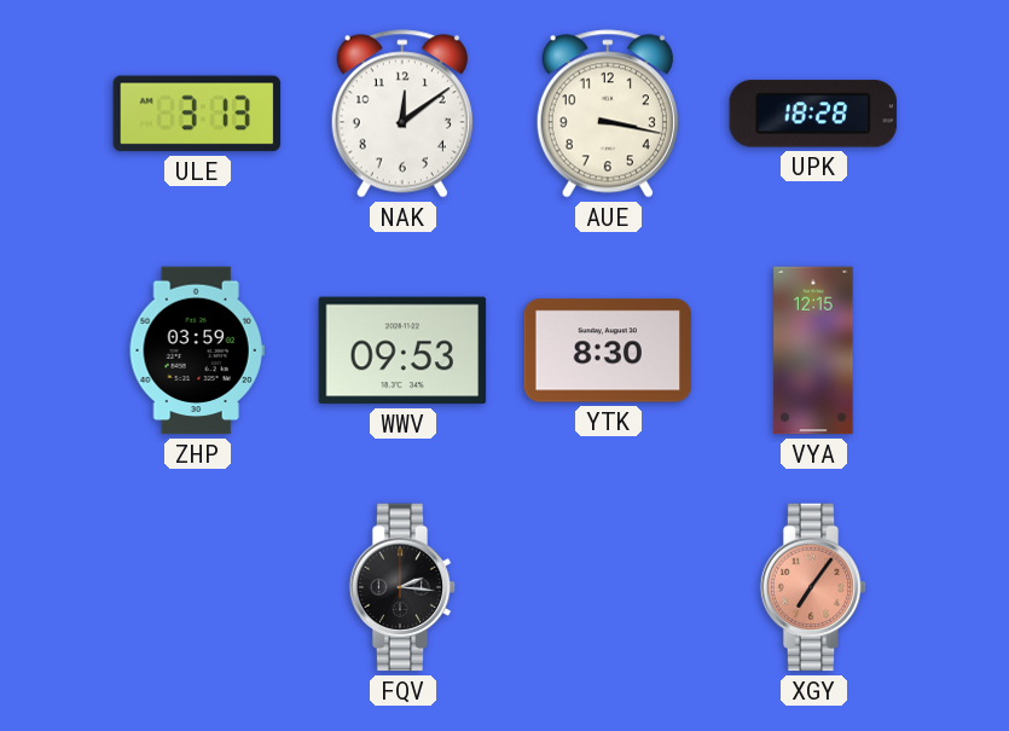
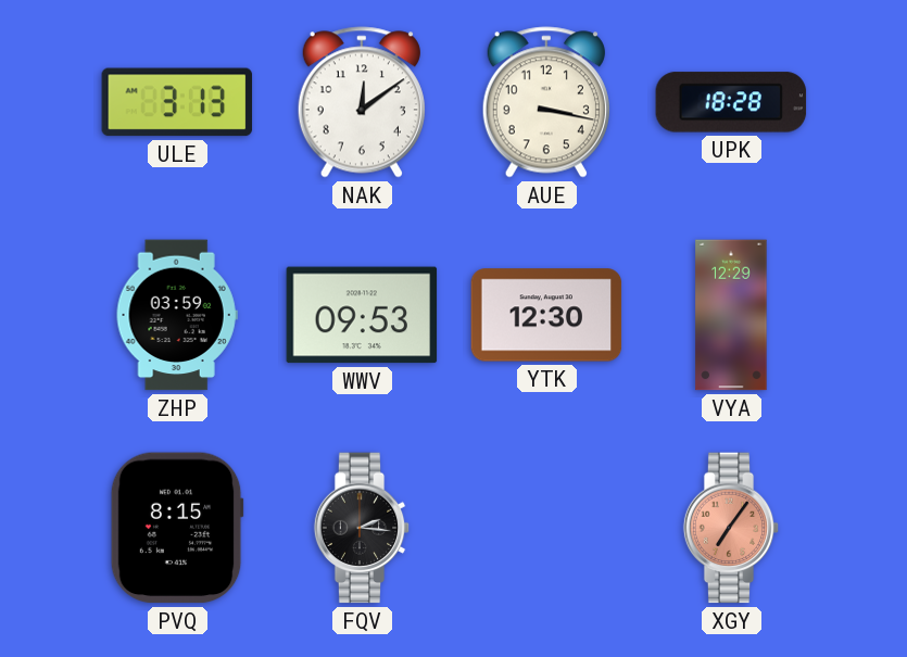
YTK: 8:30 -> 12:30 (546, 315)
VYA: 12:15 -> 12:29 (731, 315)
PVQ: none -> 8:15 (177, 528)
